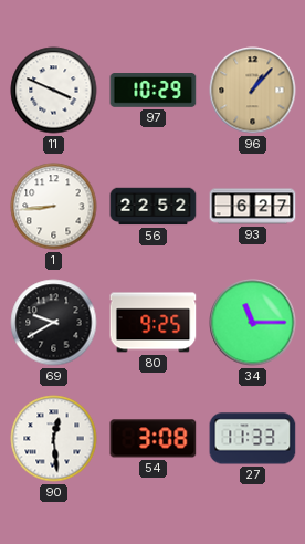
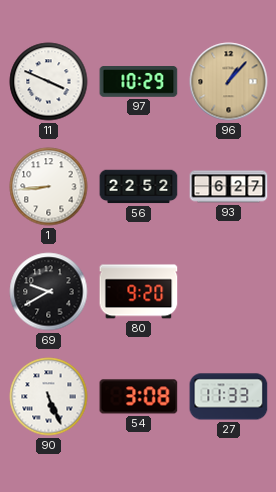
80: 9:25 -> 9:20 (139, 292)
34: 11:15 -> none (253, 323)
90: 12:29 -> 5:26 (49, 397)
